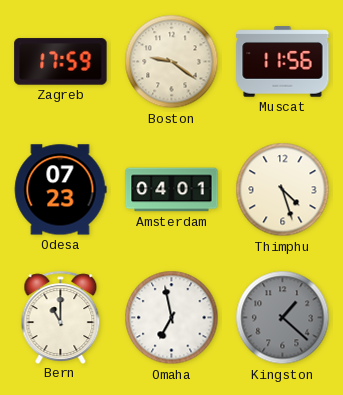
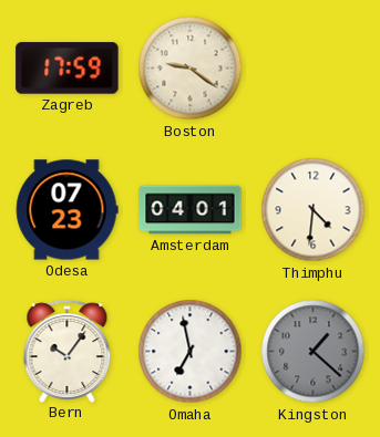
Muscat: 11:56 -> none (283, 62)
Thimphu: 4:27 -> 4:31 (314, 210)
Bern: 11:00 -> 10:06 (68, 351)
